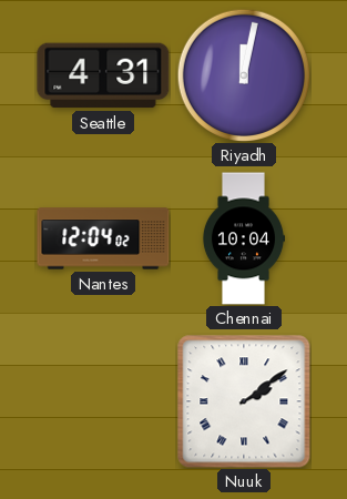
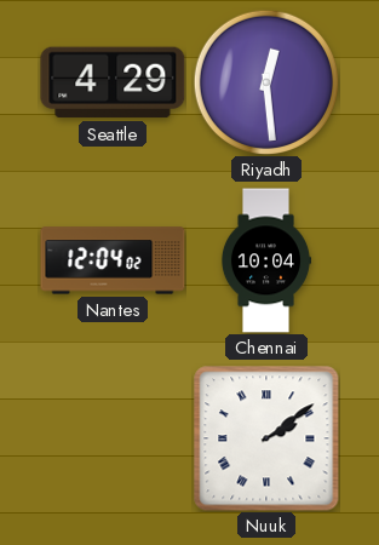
Seattle: 4:31 -> 4:29 (113, 82)
Riyadh: 12:02 -> 12:29 (265, 81)
